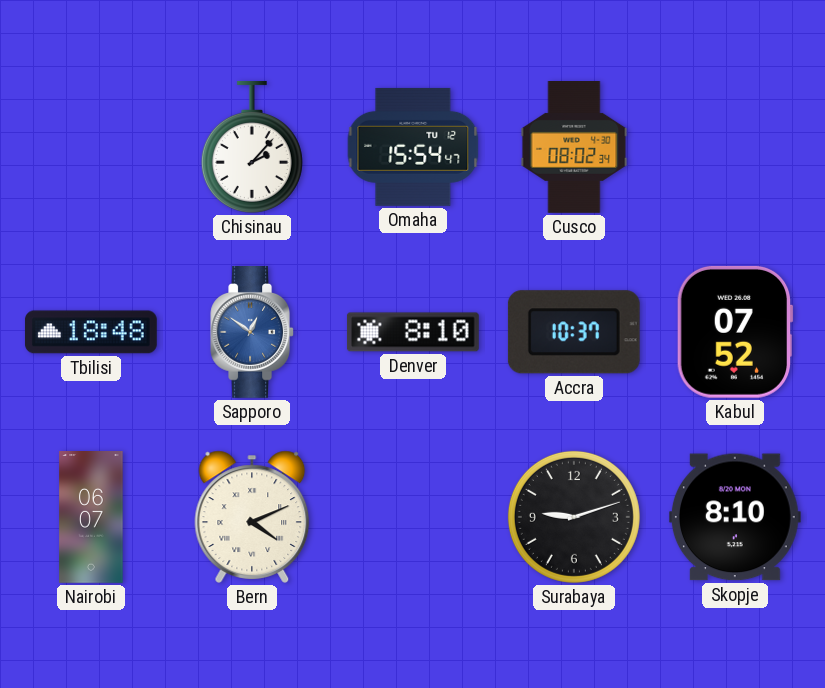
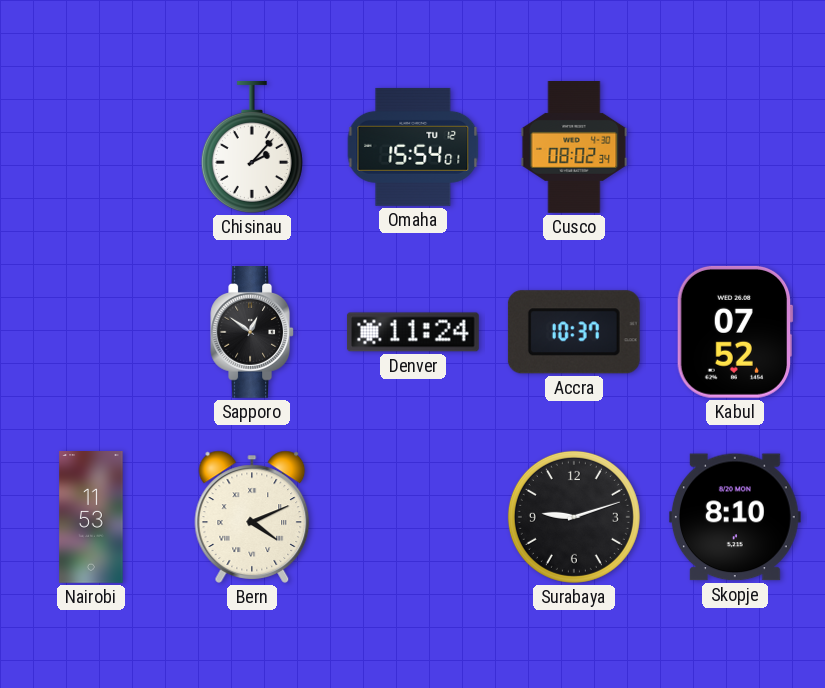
Omaha: 15:54:47 -> 15:54:01 (413, 147)
Tbilisi: 18:48 -> none (91, 332)
Sapporo dial: blue -> black (252, 333)
Denver: 8:10 -> 11:24 (413, 332)
Nairobi: 06:07 -> 11:53 (91, 518)
